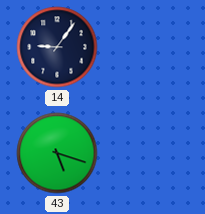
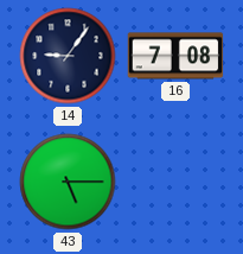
16: none -> 7:08 (175, 56)
43: 5:18 -> 5:15 (68, 182)
